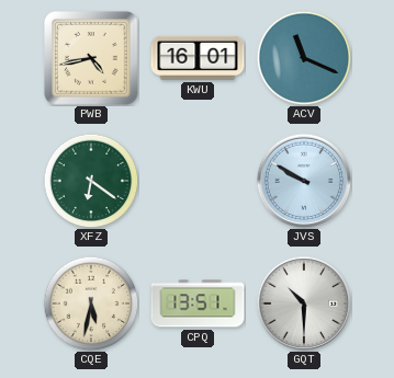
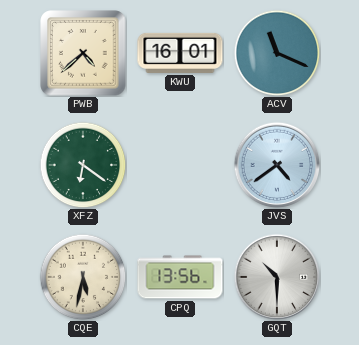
PWB: 4:43 -> 4:38 (83, 53)
JVS: 9:50 -> 4:39 (277, 165)
CPQ: 13:51 -> 13:56 (180, 277)
